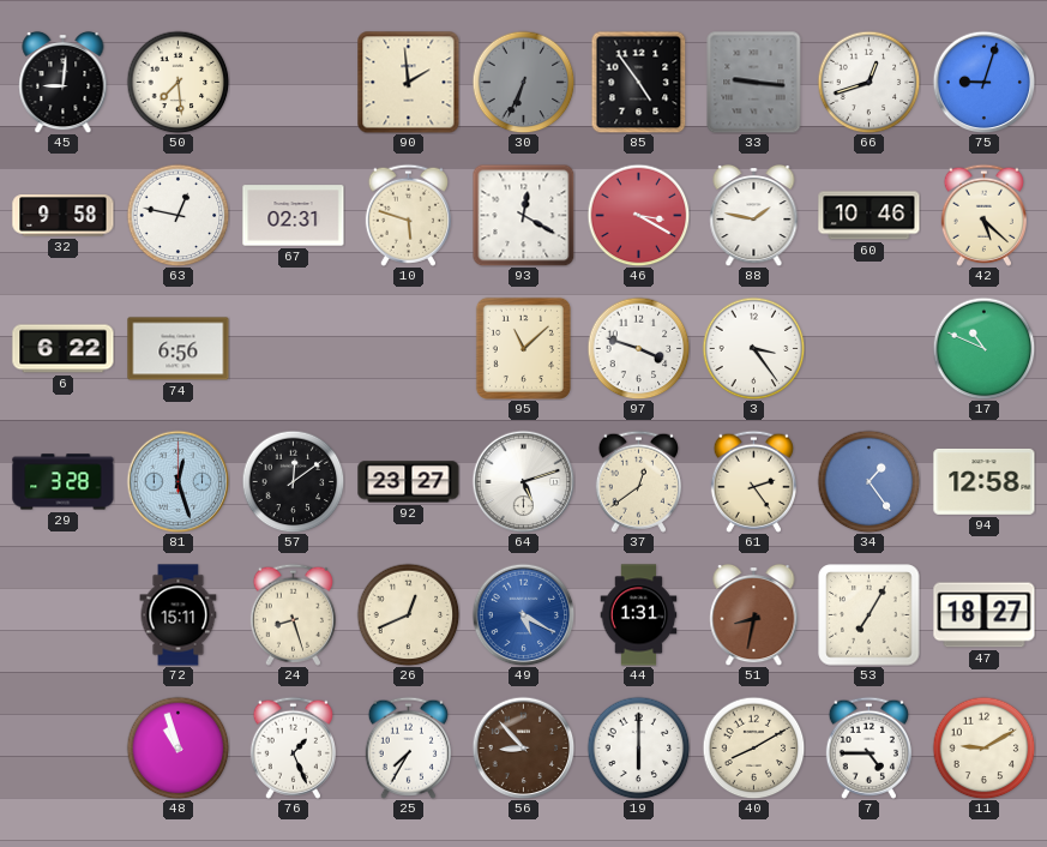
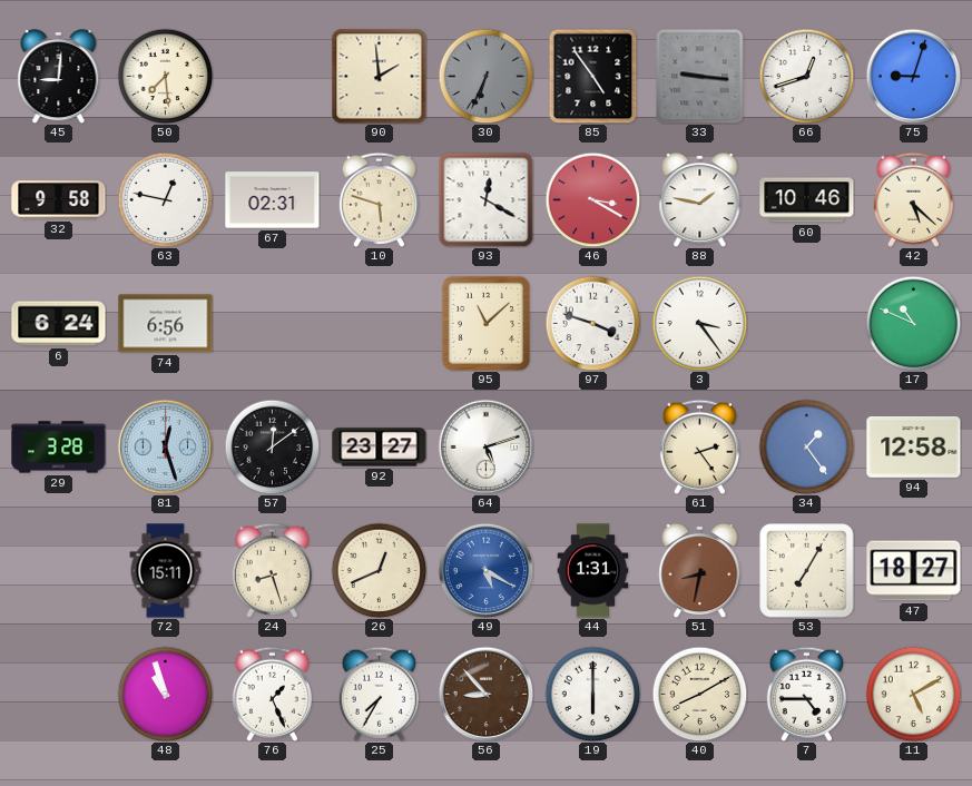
6: 6:22 -> 6:24 (59, 324)
37: 12:39 -> none (638, 481)
11: 9:10 -> 5:10 (913, 694)
